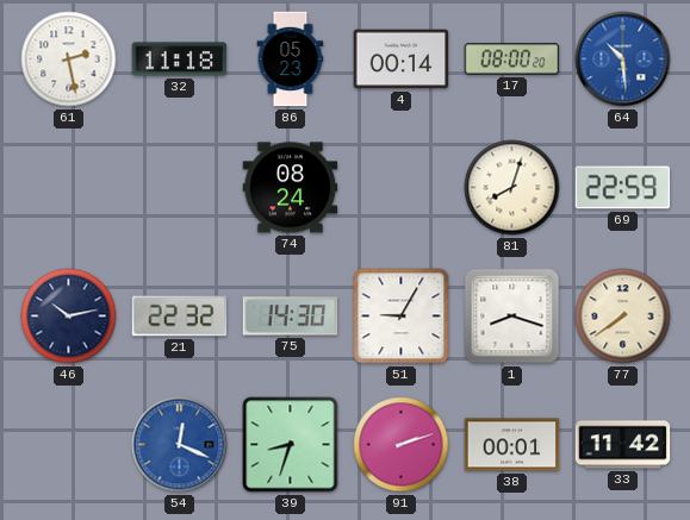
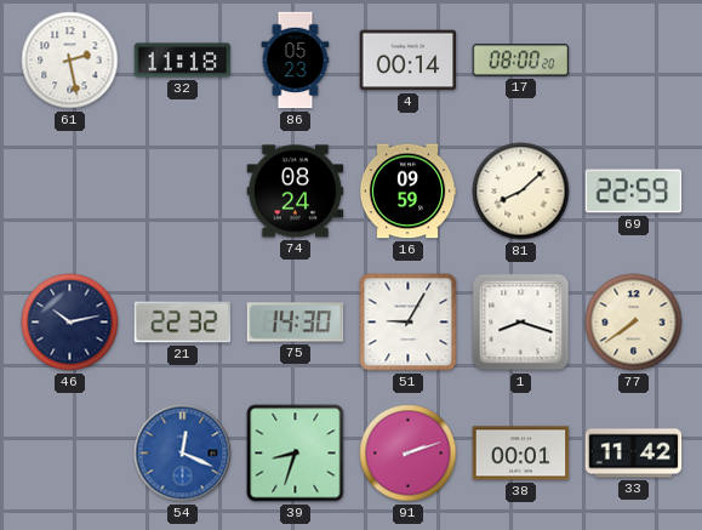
64: 10:29 -> none (623, 59)
16: none -> 09:59 (407, 192)
81: 8:03 -> 8:08 (521, 192)
